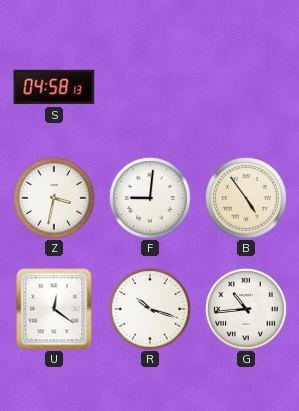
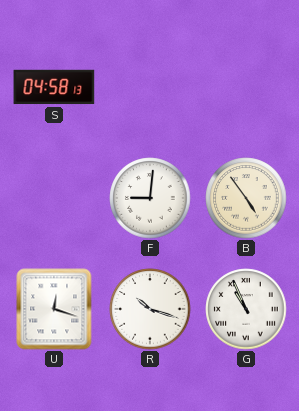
Z: 3:32 -> none (54, 198)
U: 12:21 -> 12:18 (54, 309)
G: 10:44 -> 10:56 (246, 309)
